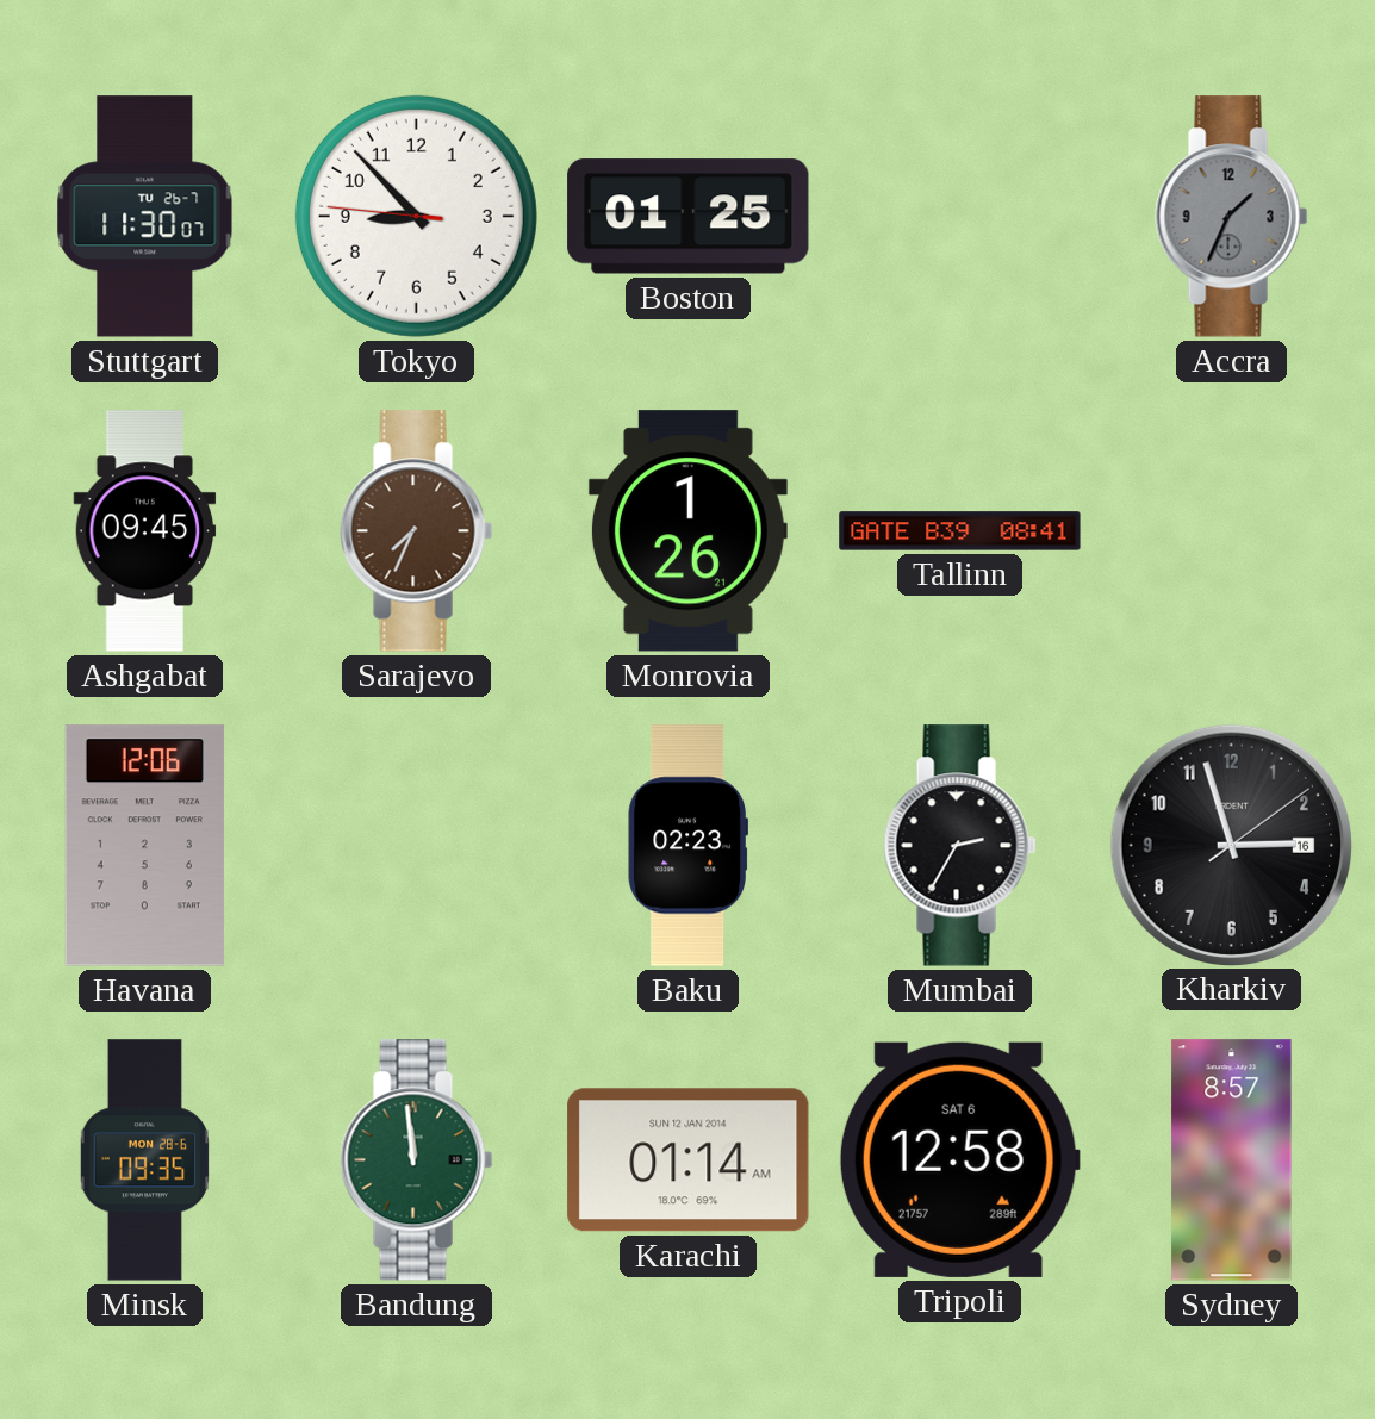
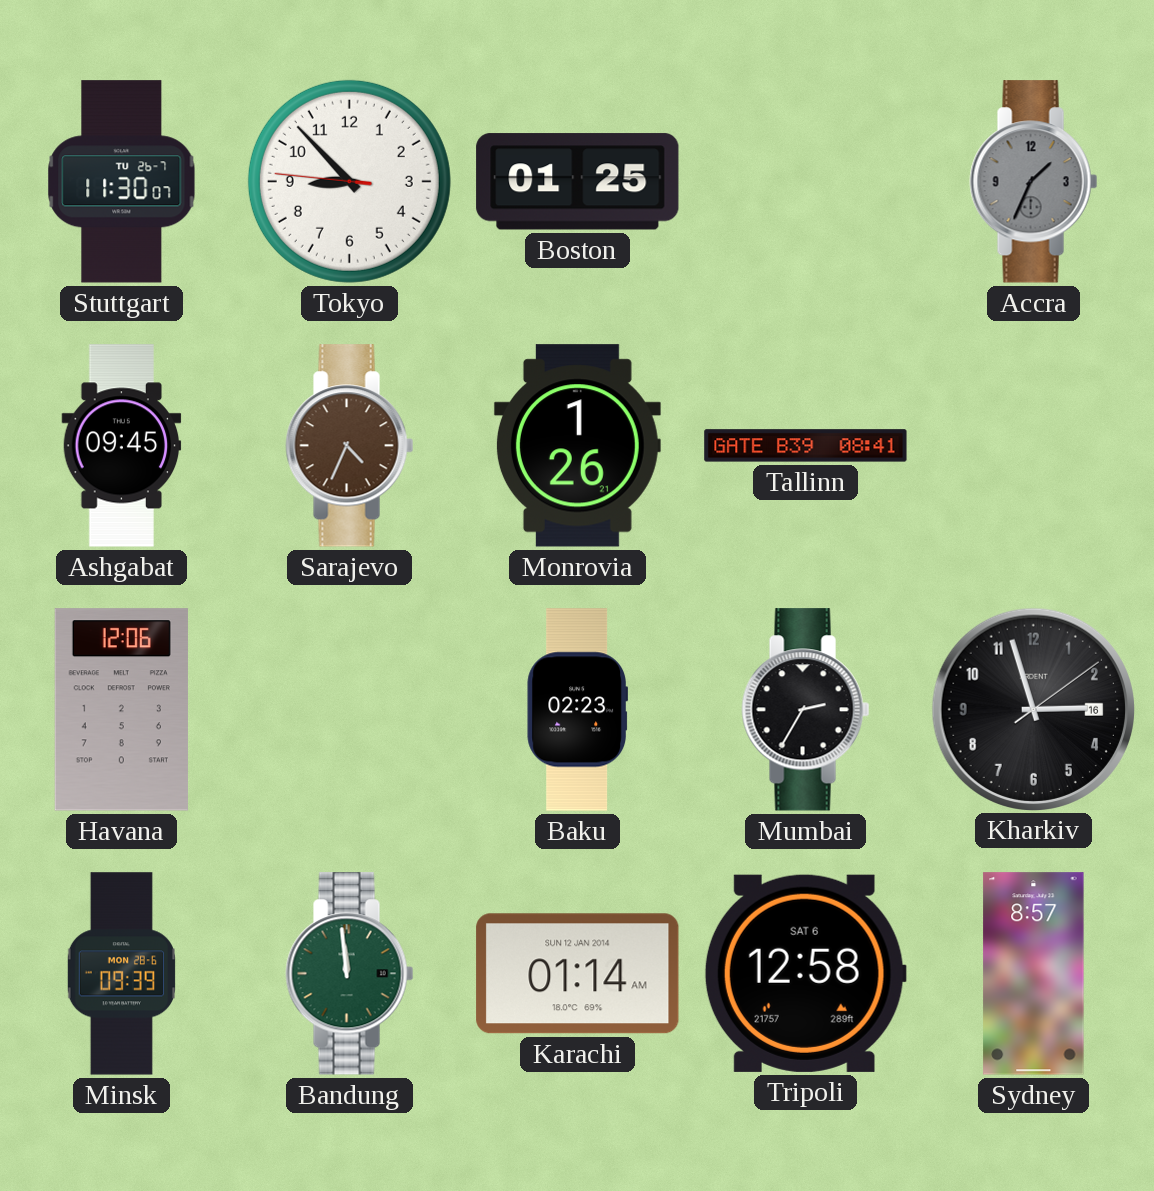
Sarajevo: 7:34 -> 4:34 (350, 446)
Minsk: 09:35 -> 09:39 (121, 974)
